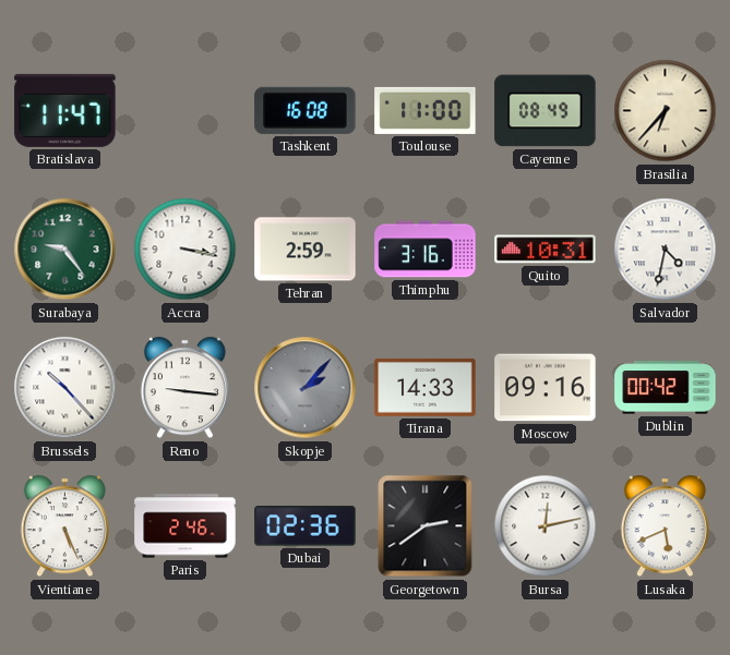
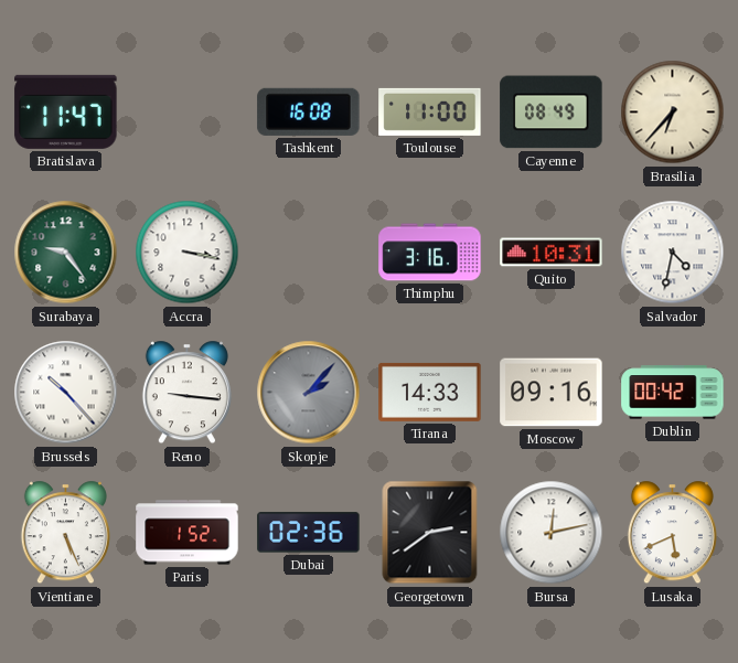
Tehran: 2:59 -> none (306, 250)
Paris: 2:46 -> 1:52 (188, 533)
